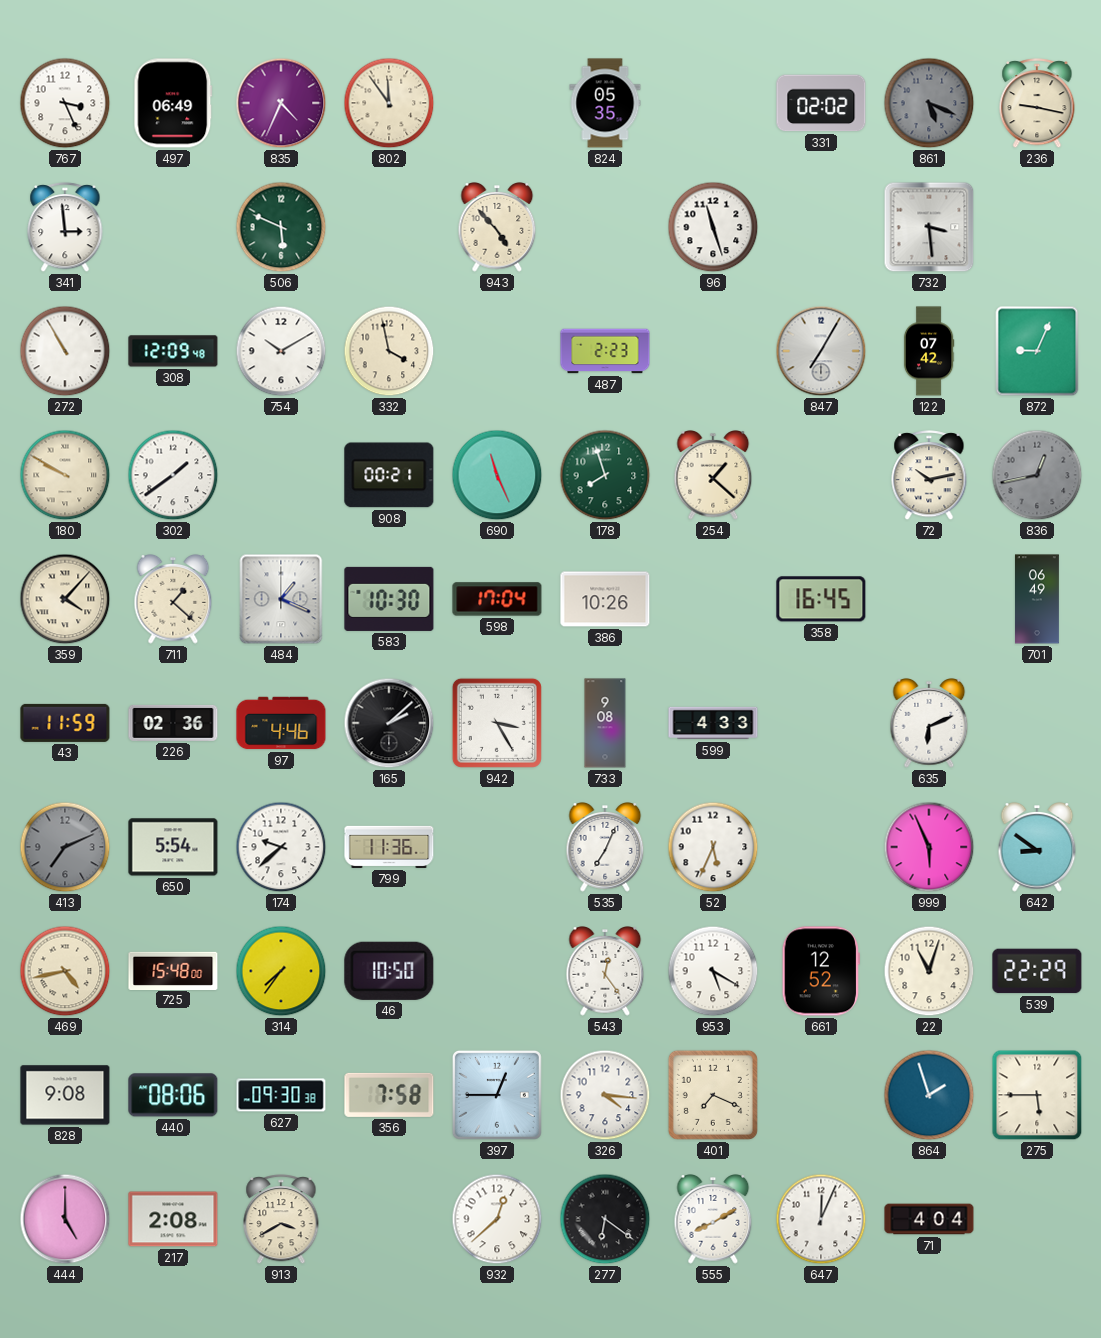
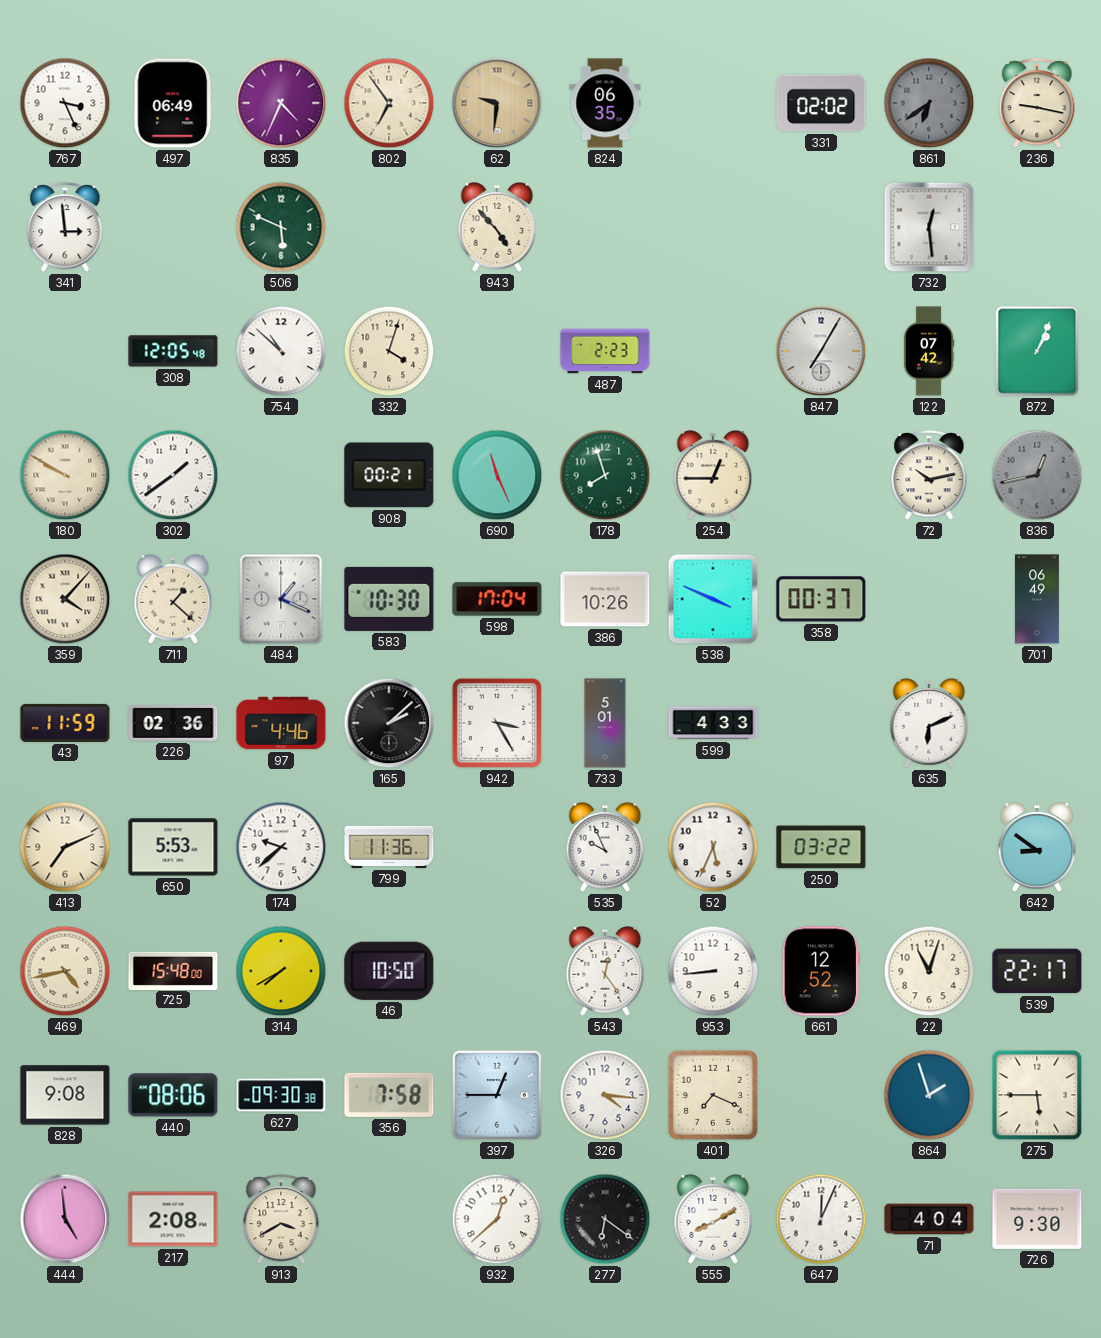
802: 11:54 -> 6:54 (389, 103)
62: none -> 9:31 (497, 103)
824: 05:35 -> 06:35 (605, 103)
861: 5:19 -> 6:39 (929, 103)
96: 11:27 -> none (713, 227)
732: 3:29 -> 12:29 (929, 227)
272: 10:55 -> none (65, 351)
308: 12:09 -> 12:05 (173, 351)
754: 10:10 -> 10:52 (281, 351)
332: 3:58 -> 4:03 (389, 351)
872: 9:04 -> 1:04 (1037, 351)
254: 1:22 -> 12:45 (713, 475)
538: none -> 3:49 (713, 599)
358: 16:45 -> 00:37 (821, 599)
733: 9:08 -> 5:01 (605, 723)
413 dial: grey -> cream (65, 847)
650: 5:54 -> 5:53 (173, 847)
535: 7:04 -> 9:56 (605, 847)
250: none -> 03:22 (821, 847)
999: 5:56 -> none (929, 847)
314: 7:36 -> 7:40 (281, 971)
953: 5:20 -> 8:44 (713, 971)
539: 22:29 -> 22:17 (1037, 971)
444: 5:00 -> 4:59 (65, 1219)
726: none -> 9:30 (1037, 1219)
